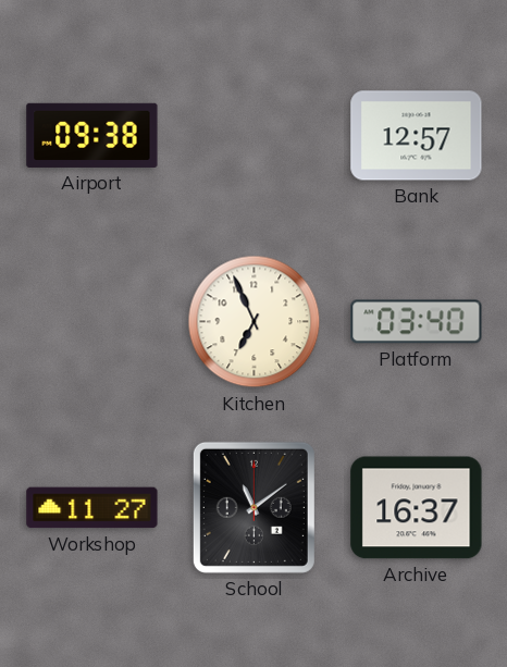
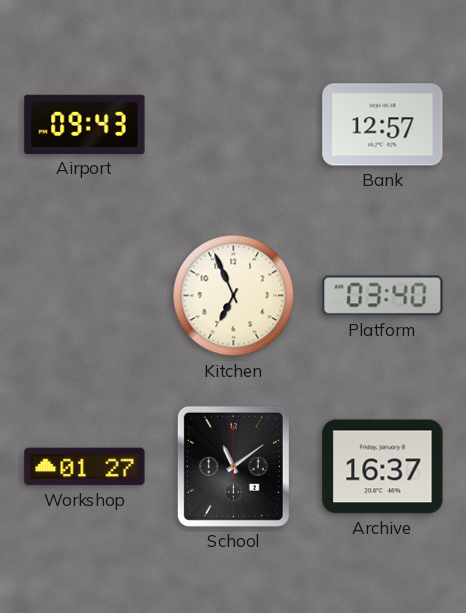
Airport: 09:38 -> 09:43 (85, 124)
Workshop: 11:27 -> 01:27 (85, 467)
